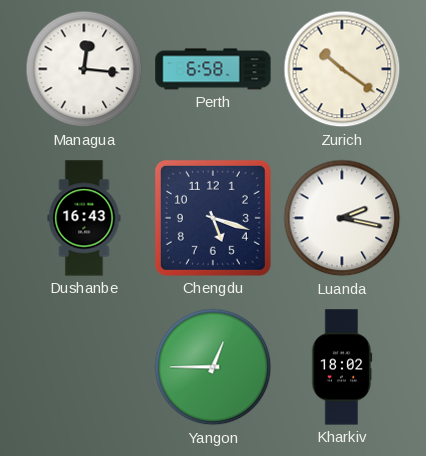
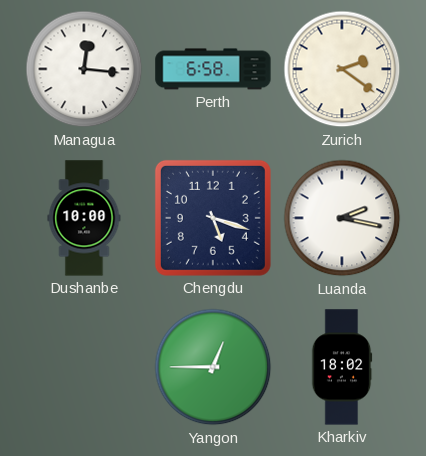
Zurich: 10:21 -> 2:21 (342, 69)
Dushanbe: 16:43 -> 10:00 (84, 218)
